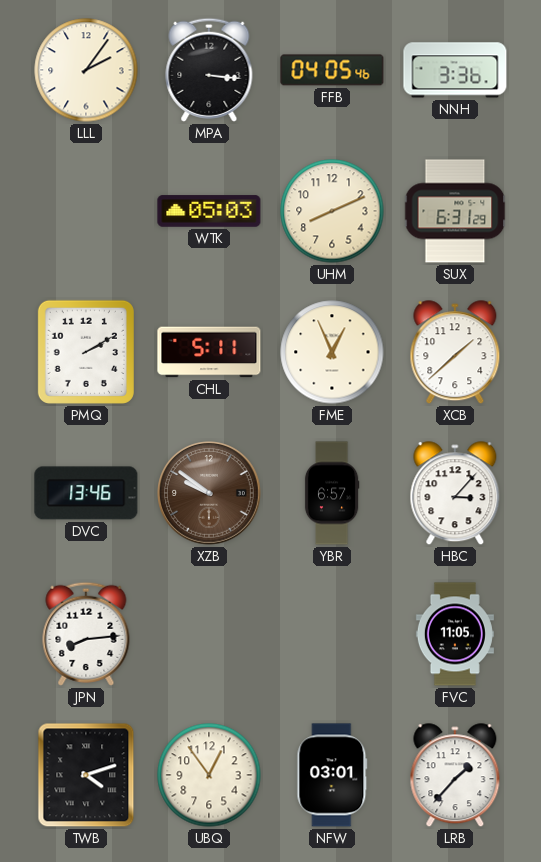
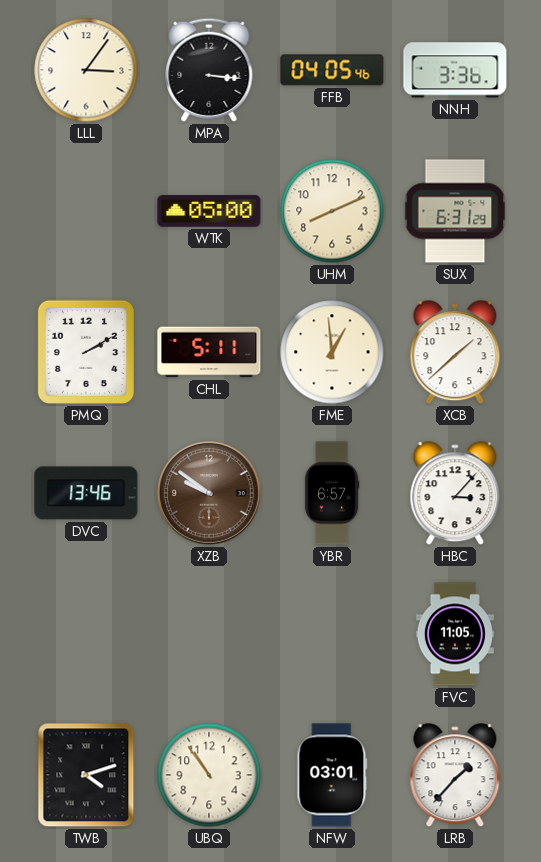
LLL: 2:06 -> 3:06 (86, 70)
WTK: 05:03 -> 05:00 (209, 211)
FME: 12:56 -> 12:59 (332, 352)
JPN: 8:14 -> none (86, 634)
UBQ: 12:54 -> 10:54 (209, 775)
